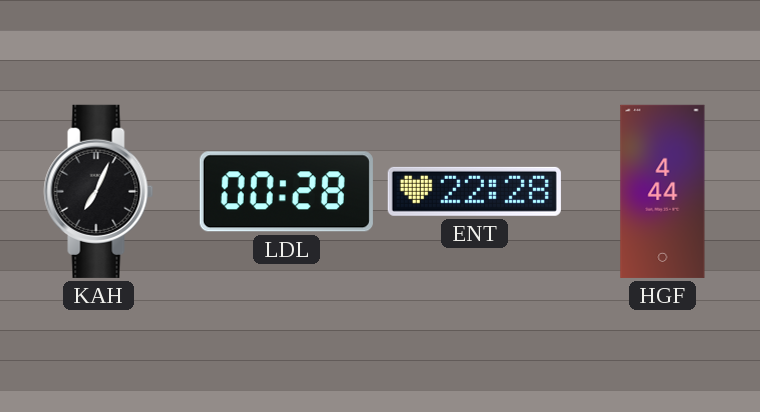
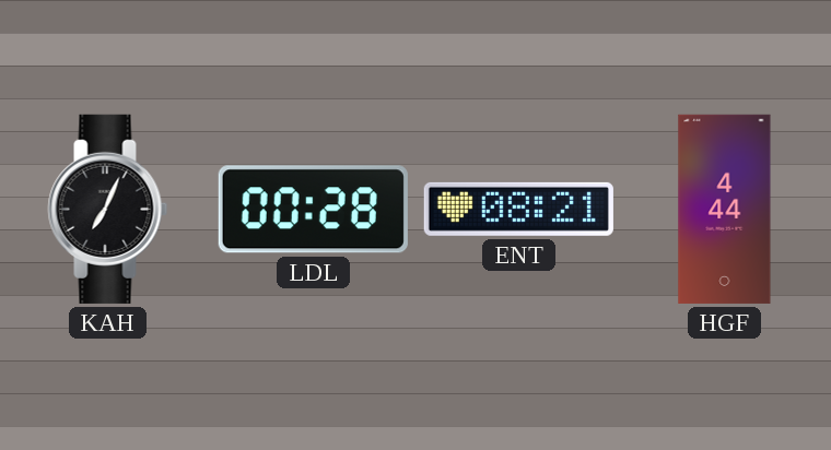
ENT: 22:28 -> 08:21 (518, 209)
